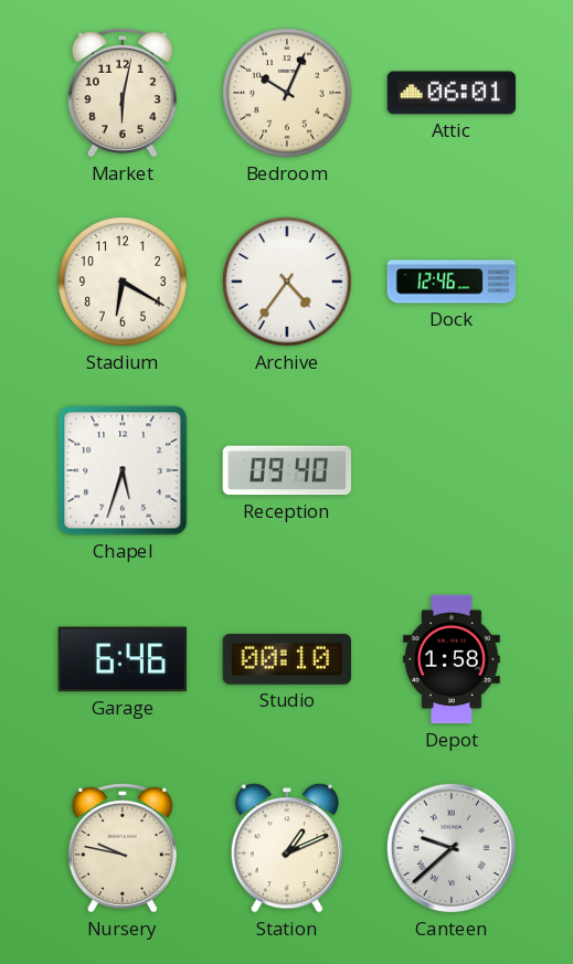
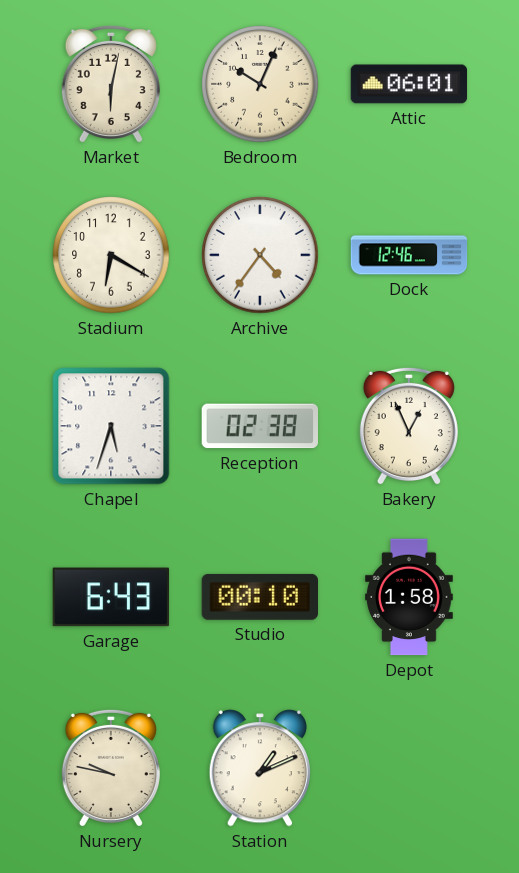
Reception: 09:40 -> 02:38 (259, 426)
Bakery: none -> 12:56 (409, 426)
Garage: 6:46 -> 6:43 (111, 597)
Canteen: 9:38 -> none (452, 848)
